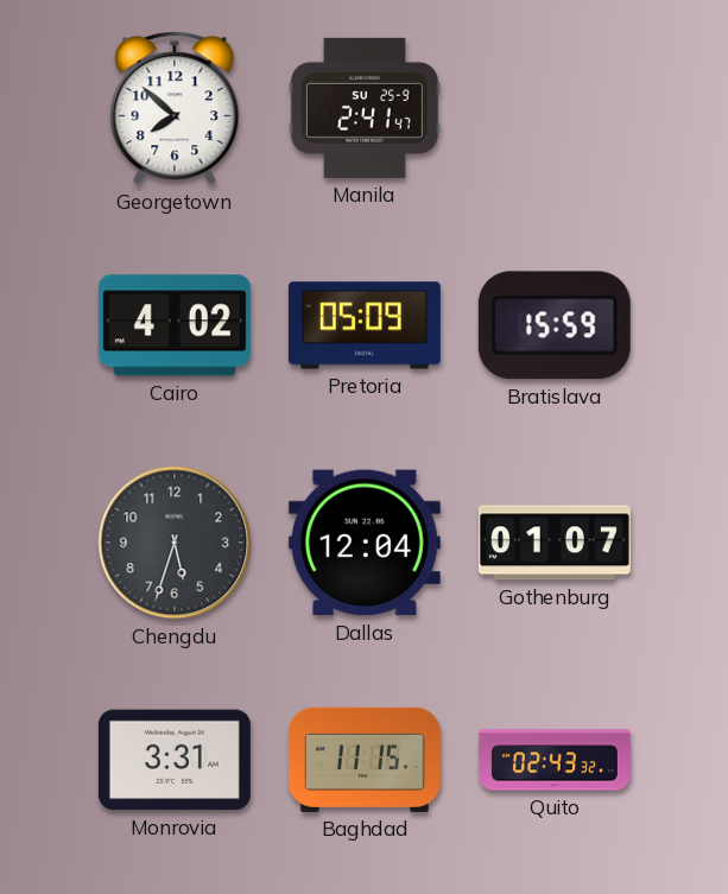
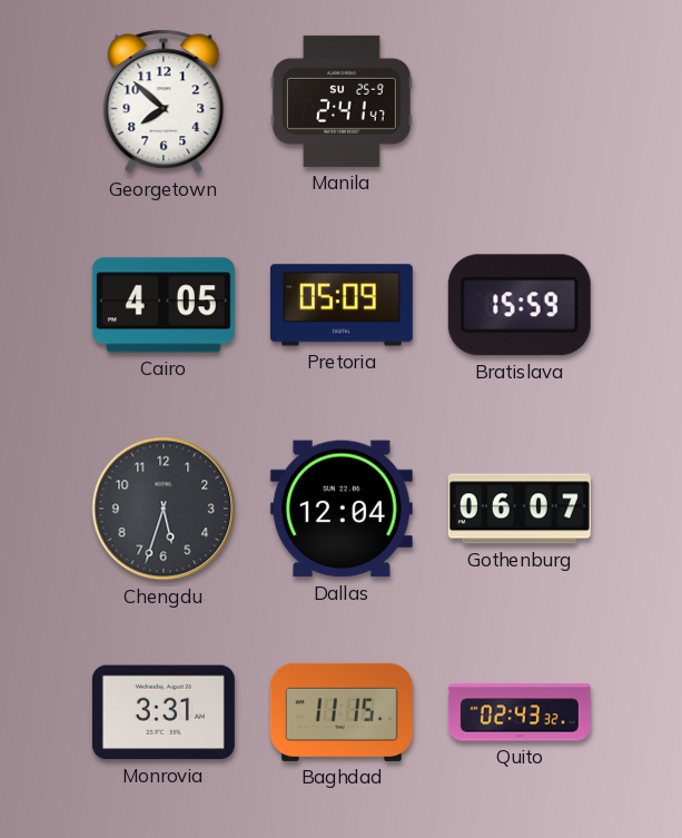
Cairo: 4:02 -> 4:05 (164, 305)
Gothenburg: 01:07 -> 06:07 (520, 509)
